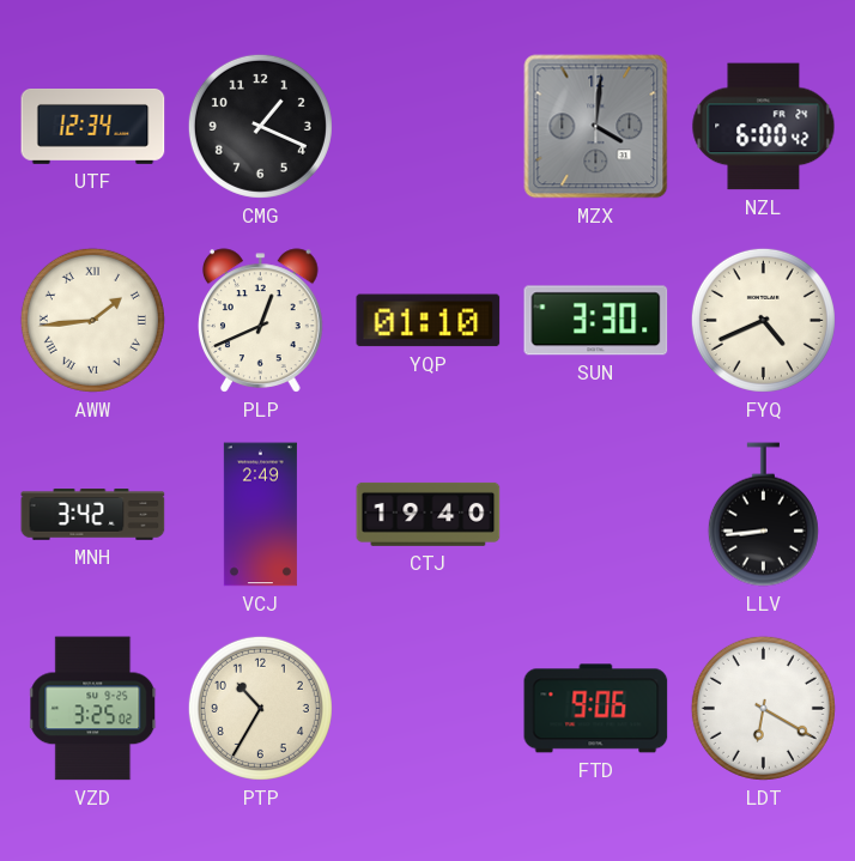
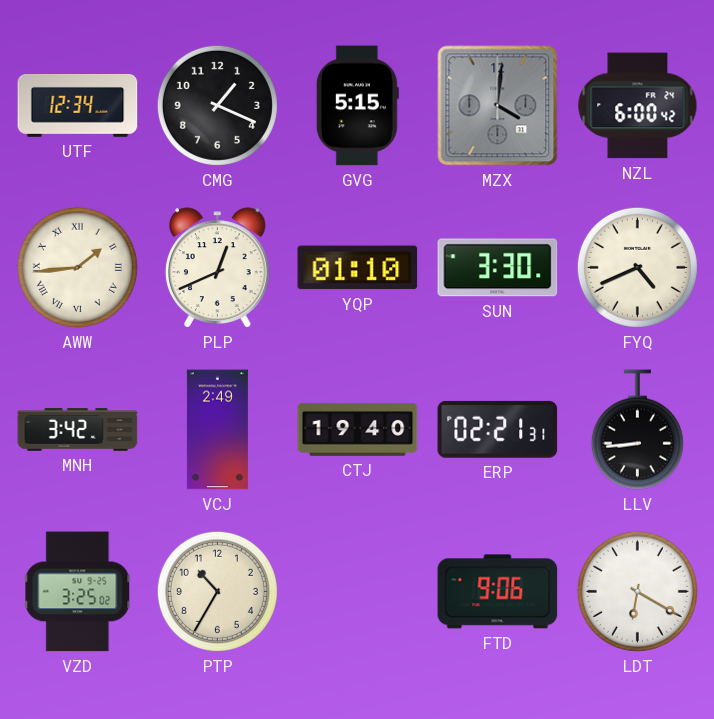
GVG: none -> 5:15 (357, 106)
ERP: none -> 02:21 (498, 429)
